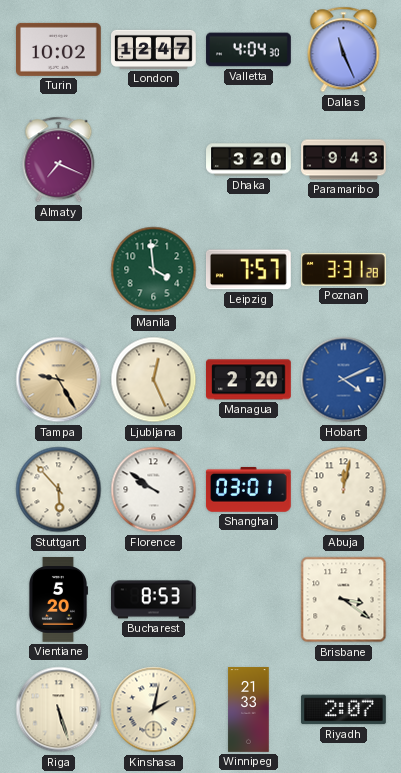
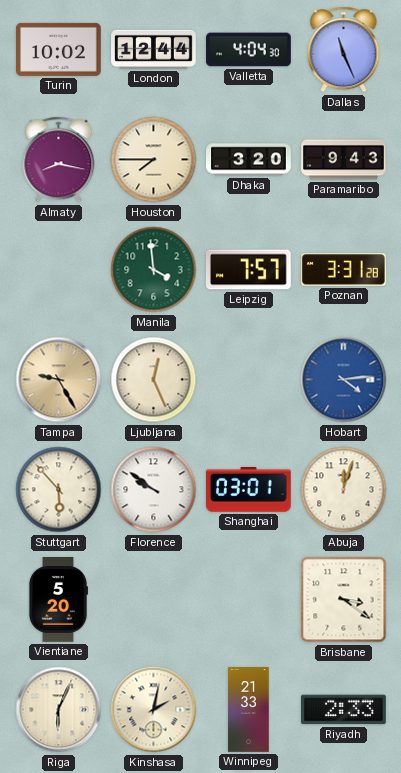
London: 12:47 -> 12:44 (154, 49)
Almaty: 7:19 -> 8:17 (59, 160)
Houston: none -> 7:45 (154, 160)
Managua: 2:20 -> none (249, 380)
Hobart: 4:11 -> 4:14 (344, 380)
Abuja: 12:02 -> 12:03 (344, 490)
Bucharest: 8:53 -> none (154, 600)
Riga: 5:27 -> 6:04 (59, 710)
Riyadh: 2:07 -> 2:33 (344, 710)
